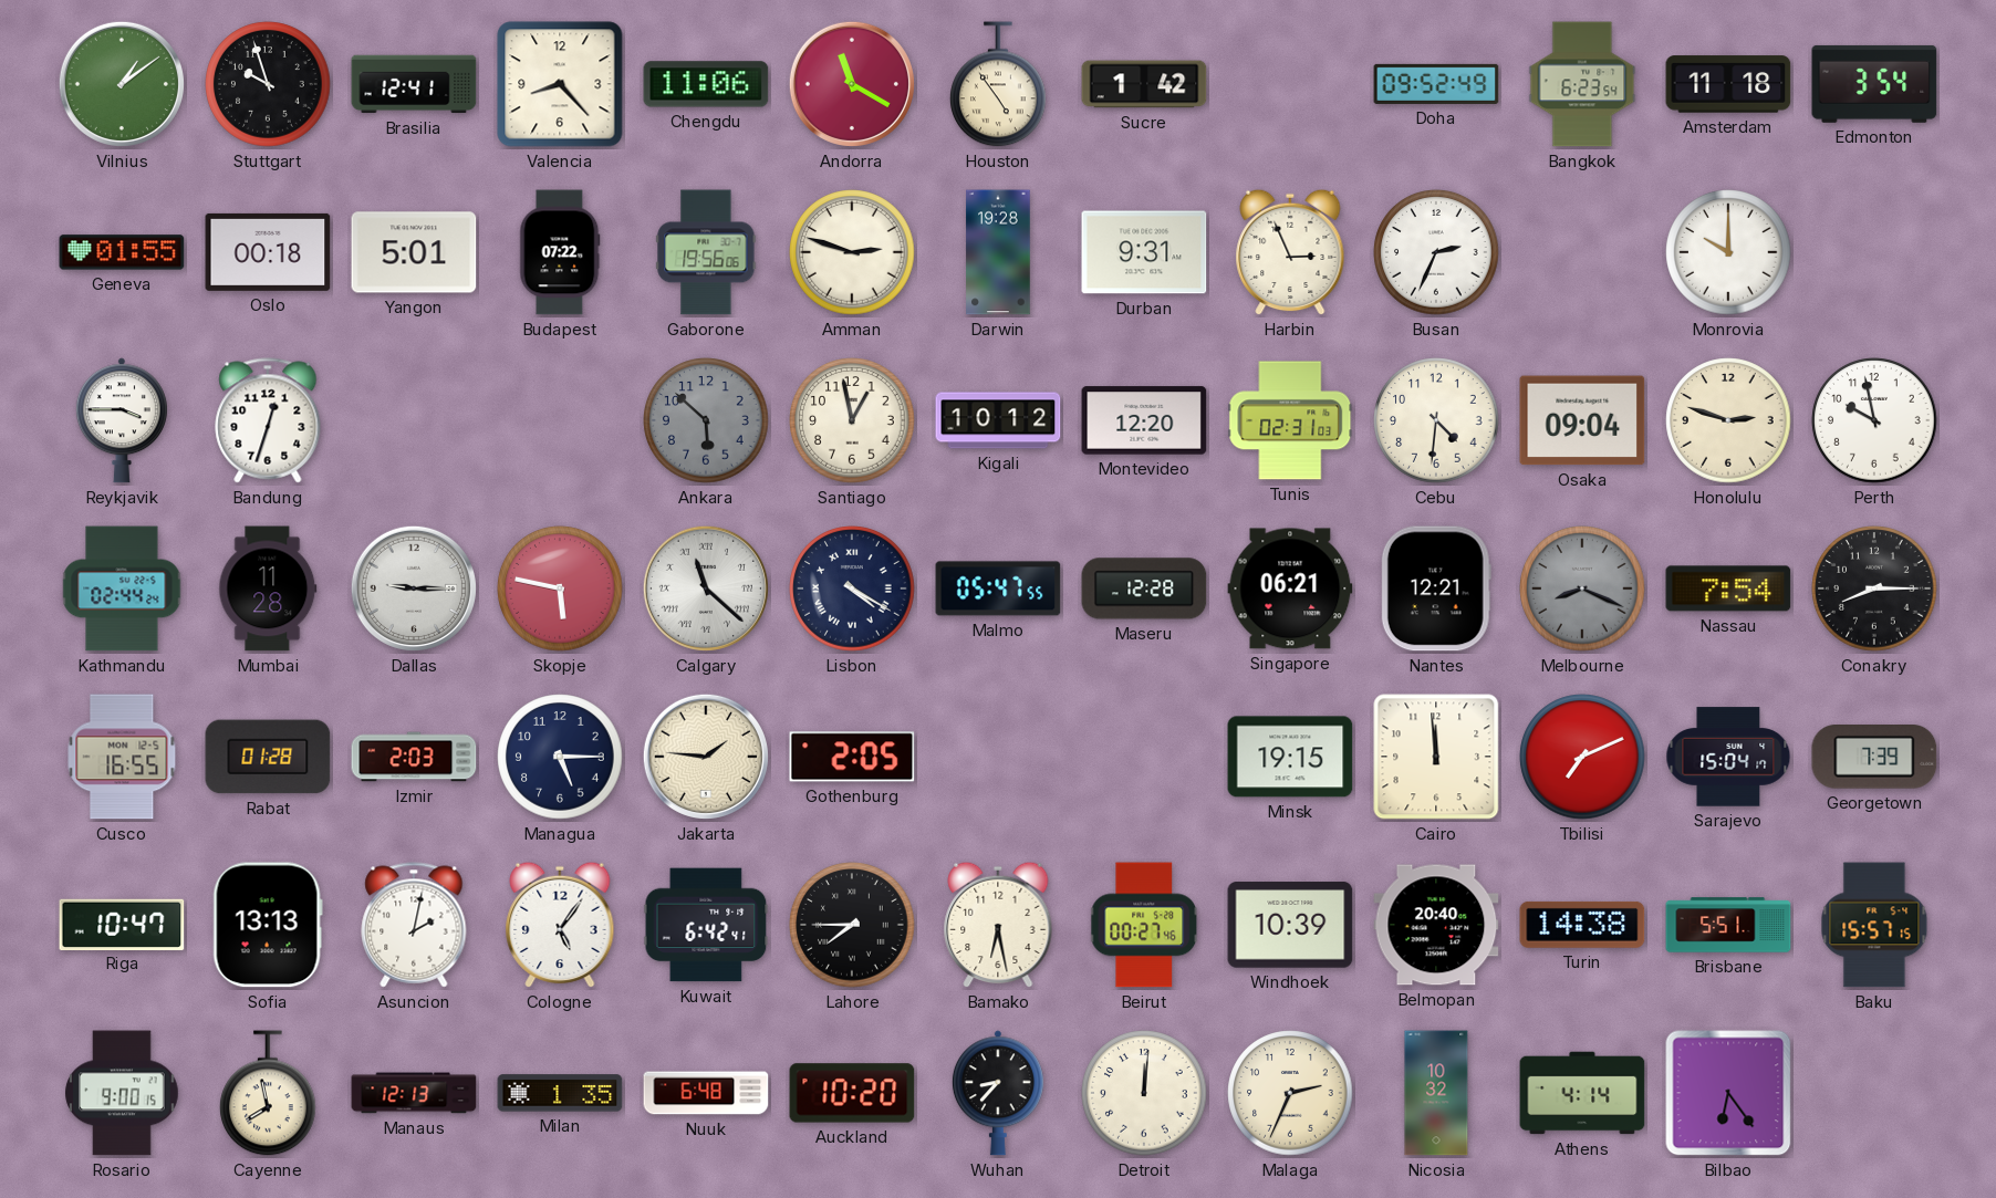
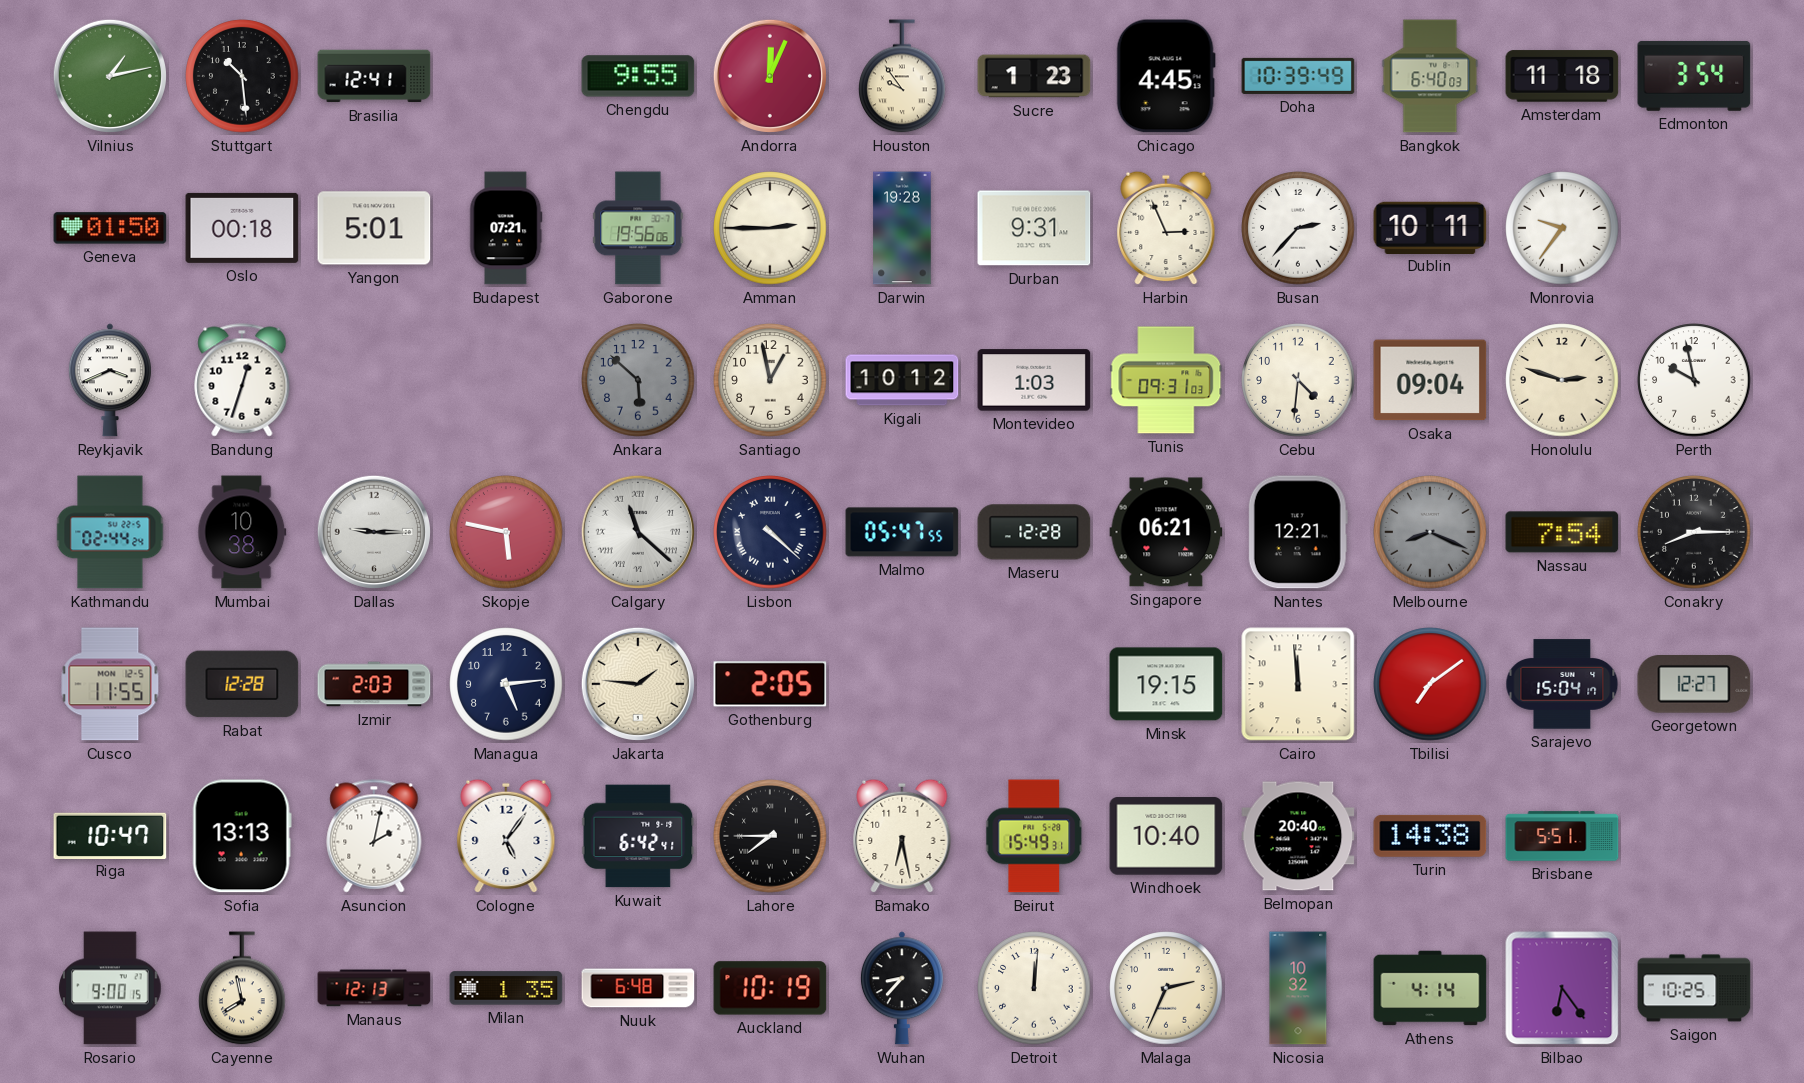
Vilnius: 1:09 -> 1:13 (110, 76)
Stuttgart: 9:57 -> 10:29 (242, 76)
Valencia: 8:23 -> none (560, 84)
Chengdu: 11:06 -> 9:55 (638, 76)
Andorra: 11:20 -> 12:04 (770, 76)
Houston: 4:54 -> 9:54 (902, 76)
Sucre: 1:42 -> 1:23 (1034, 76)
Chicago: none -> 4:45 (1166, 76)
Doha: 09:52 -> 10:39 (1298, 76)
Bangkok: 6:23 -> 6:40 (1430, 76)
Geneva: 01:55 -> 01:50 (110, 228)
Budapest: 07:22 -> 07:21 (506, 228)
Amman: 2:48 -> 2:45 (770, 228)
Busan: 2:34 -> 2:37 (1298, 228)
Dublin: none -> 10:11 (1430, 227)
Monrovia: 10:00 -> 9:36 (1562, 228)
Reykjavik: 3:45 -> 3:41 (110, 380)
Montevideo: 12:20 -> 1:03 (1034, 380)
Tunis: 02:31 -> 09:31 (1166, 380)
Mumbai: 11:28 -> 10:38 (242, 532)
Lisbon: 4:20 -> 4:22 (770, 532)
Cusco: 16:55 -> 11:55 (110, 684)
Rabat: 01:28 -> 12:28 (242, 684)
Managua: 5:15 -> 5:14 (506, 684)
Tbilisi: 7:11 -> 7:09 (1430, 684)
Georgetown: 7:39 -> 12:27 (1694, 685)
Beirut: 00:27 -> 15:49 (1035, 836)
Windhoek: 10:39 -> 10:40 (1166, 836)
Baku: 15:57 -> none (1874, 925)
Auckland: 10:20 -> 10:19 (770, 988)
Saigon: none -> 10:25 (1694, 988)
